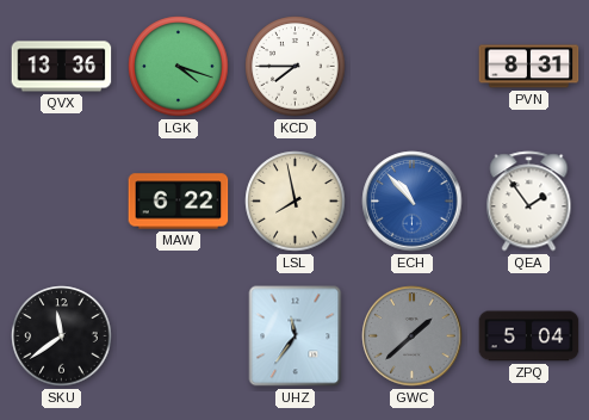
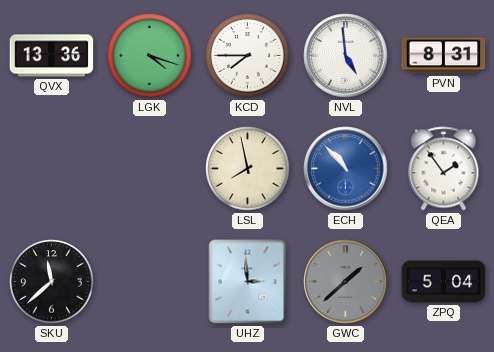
NVL: none -> 4:59 (346, 56)
MAW: 6:22 -> none (179, 202)
SKU: 11:39 -> 11:38 (52, 282)
UHZ: 11:36 -> 2:59 (248, 282)
